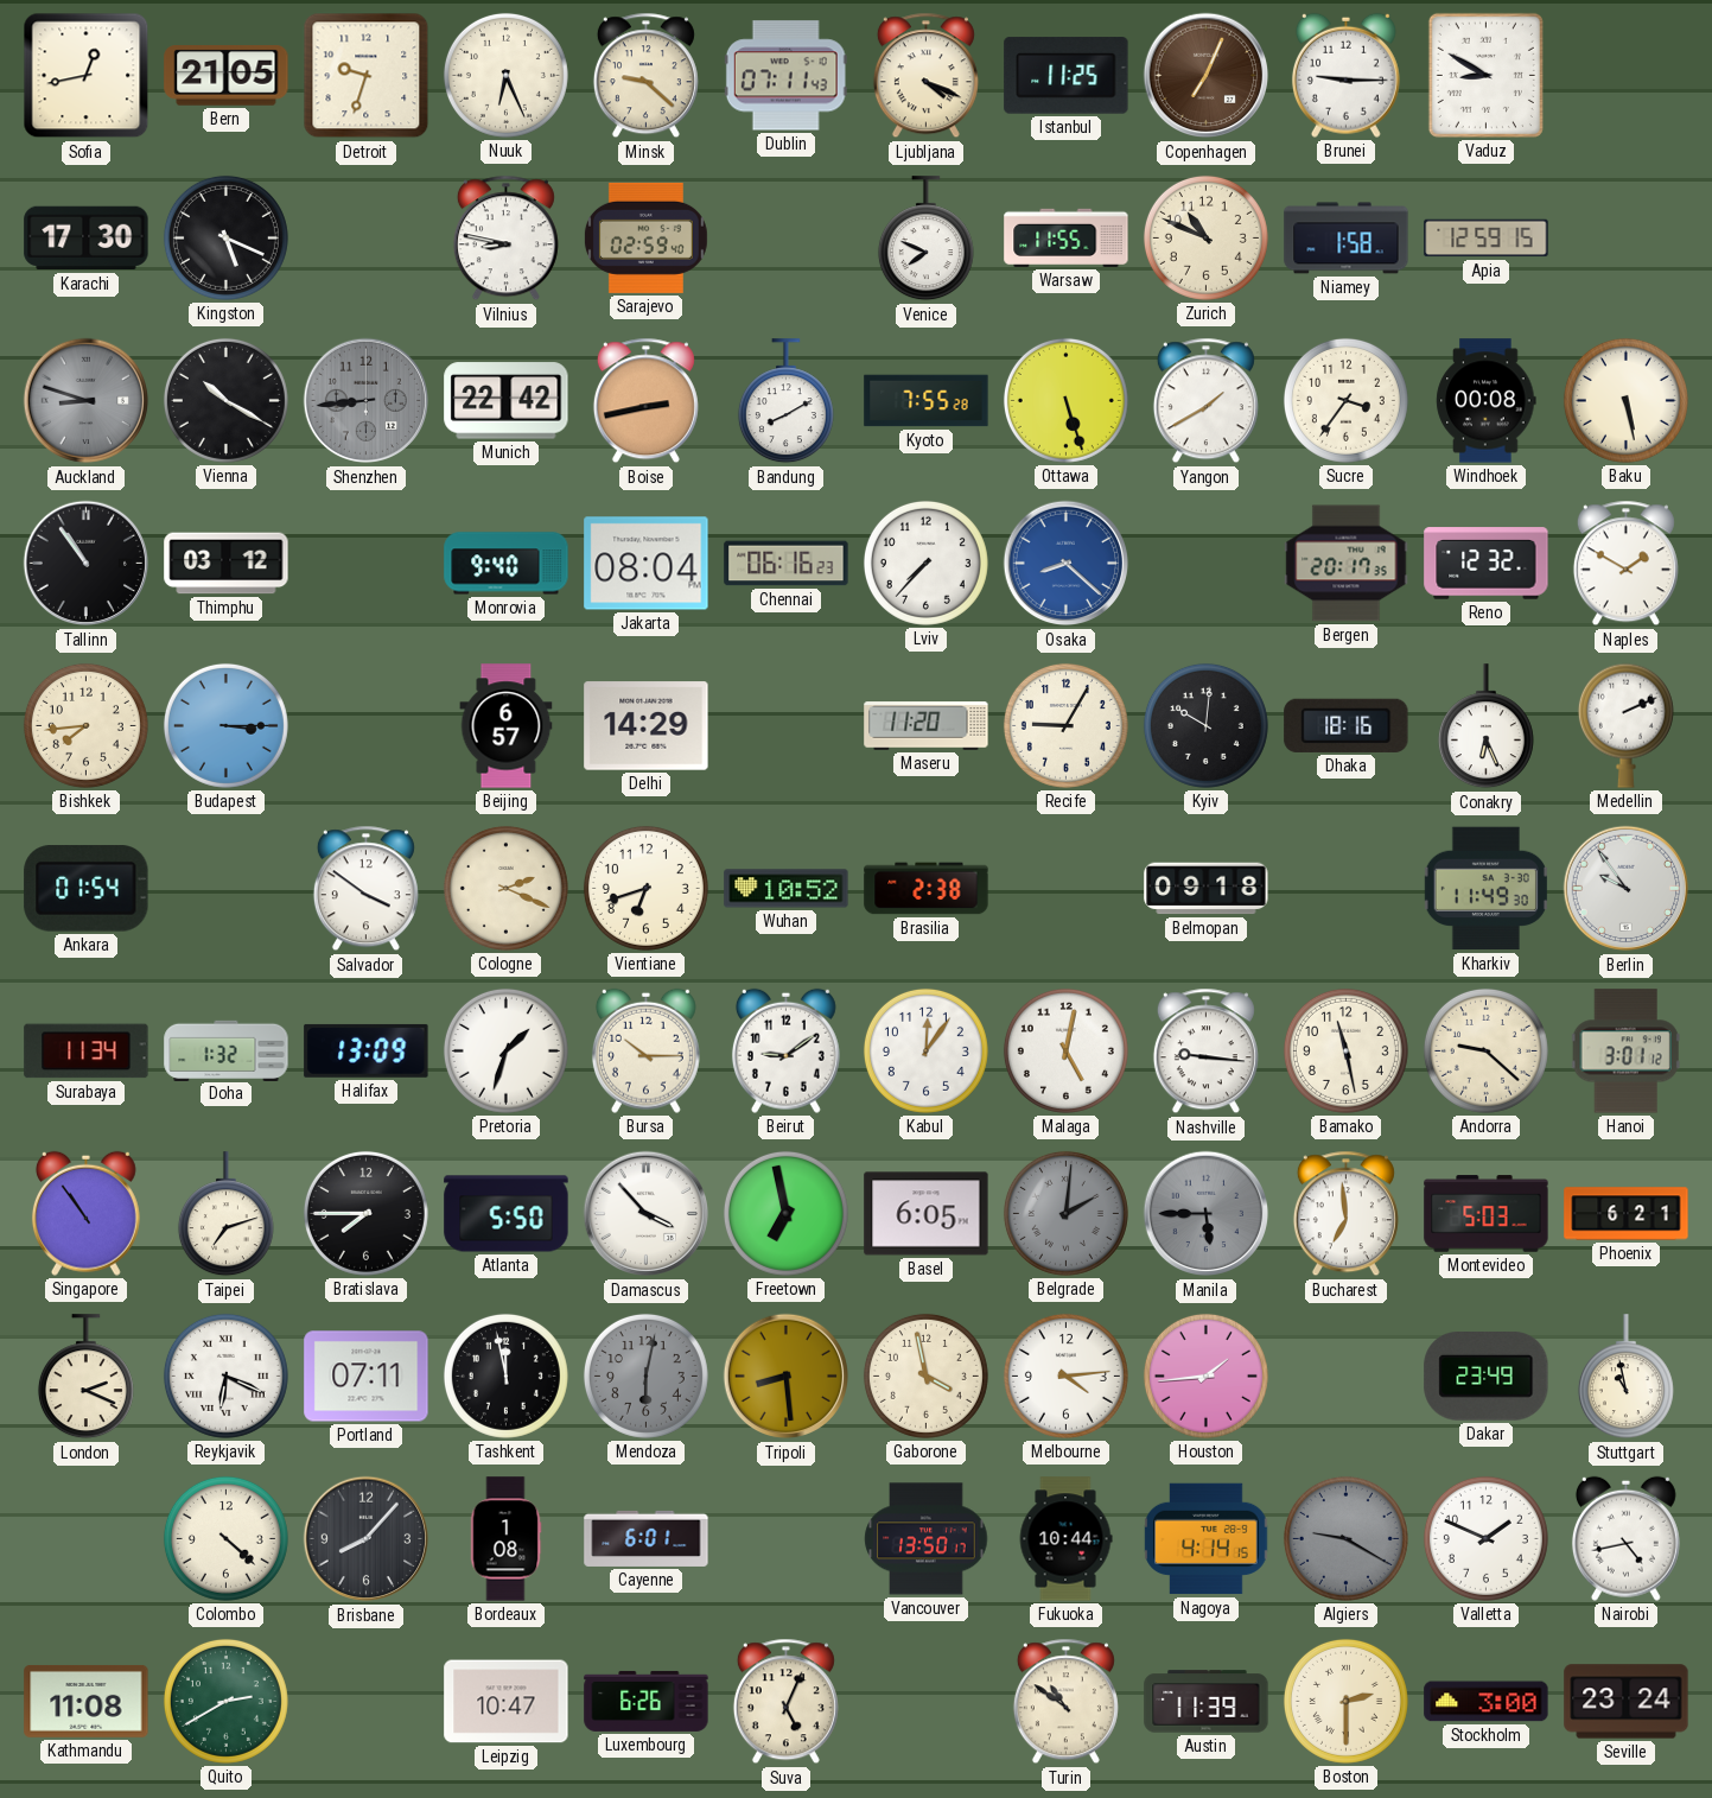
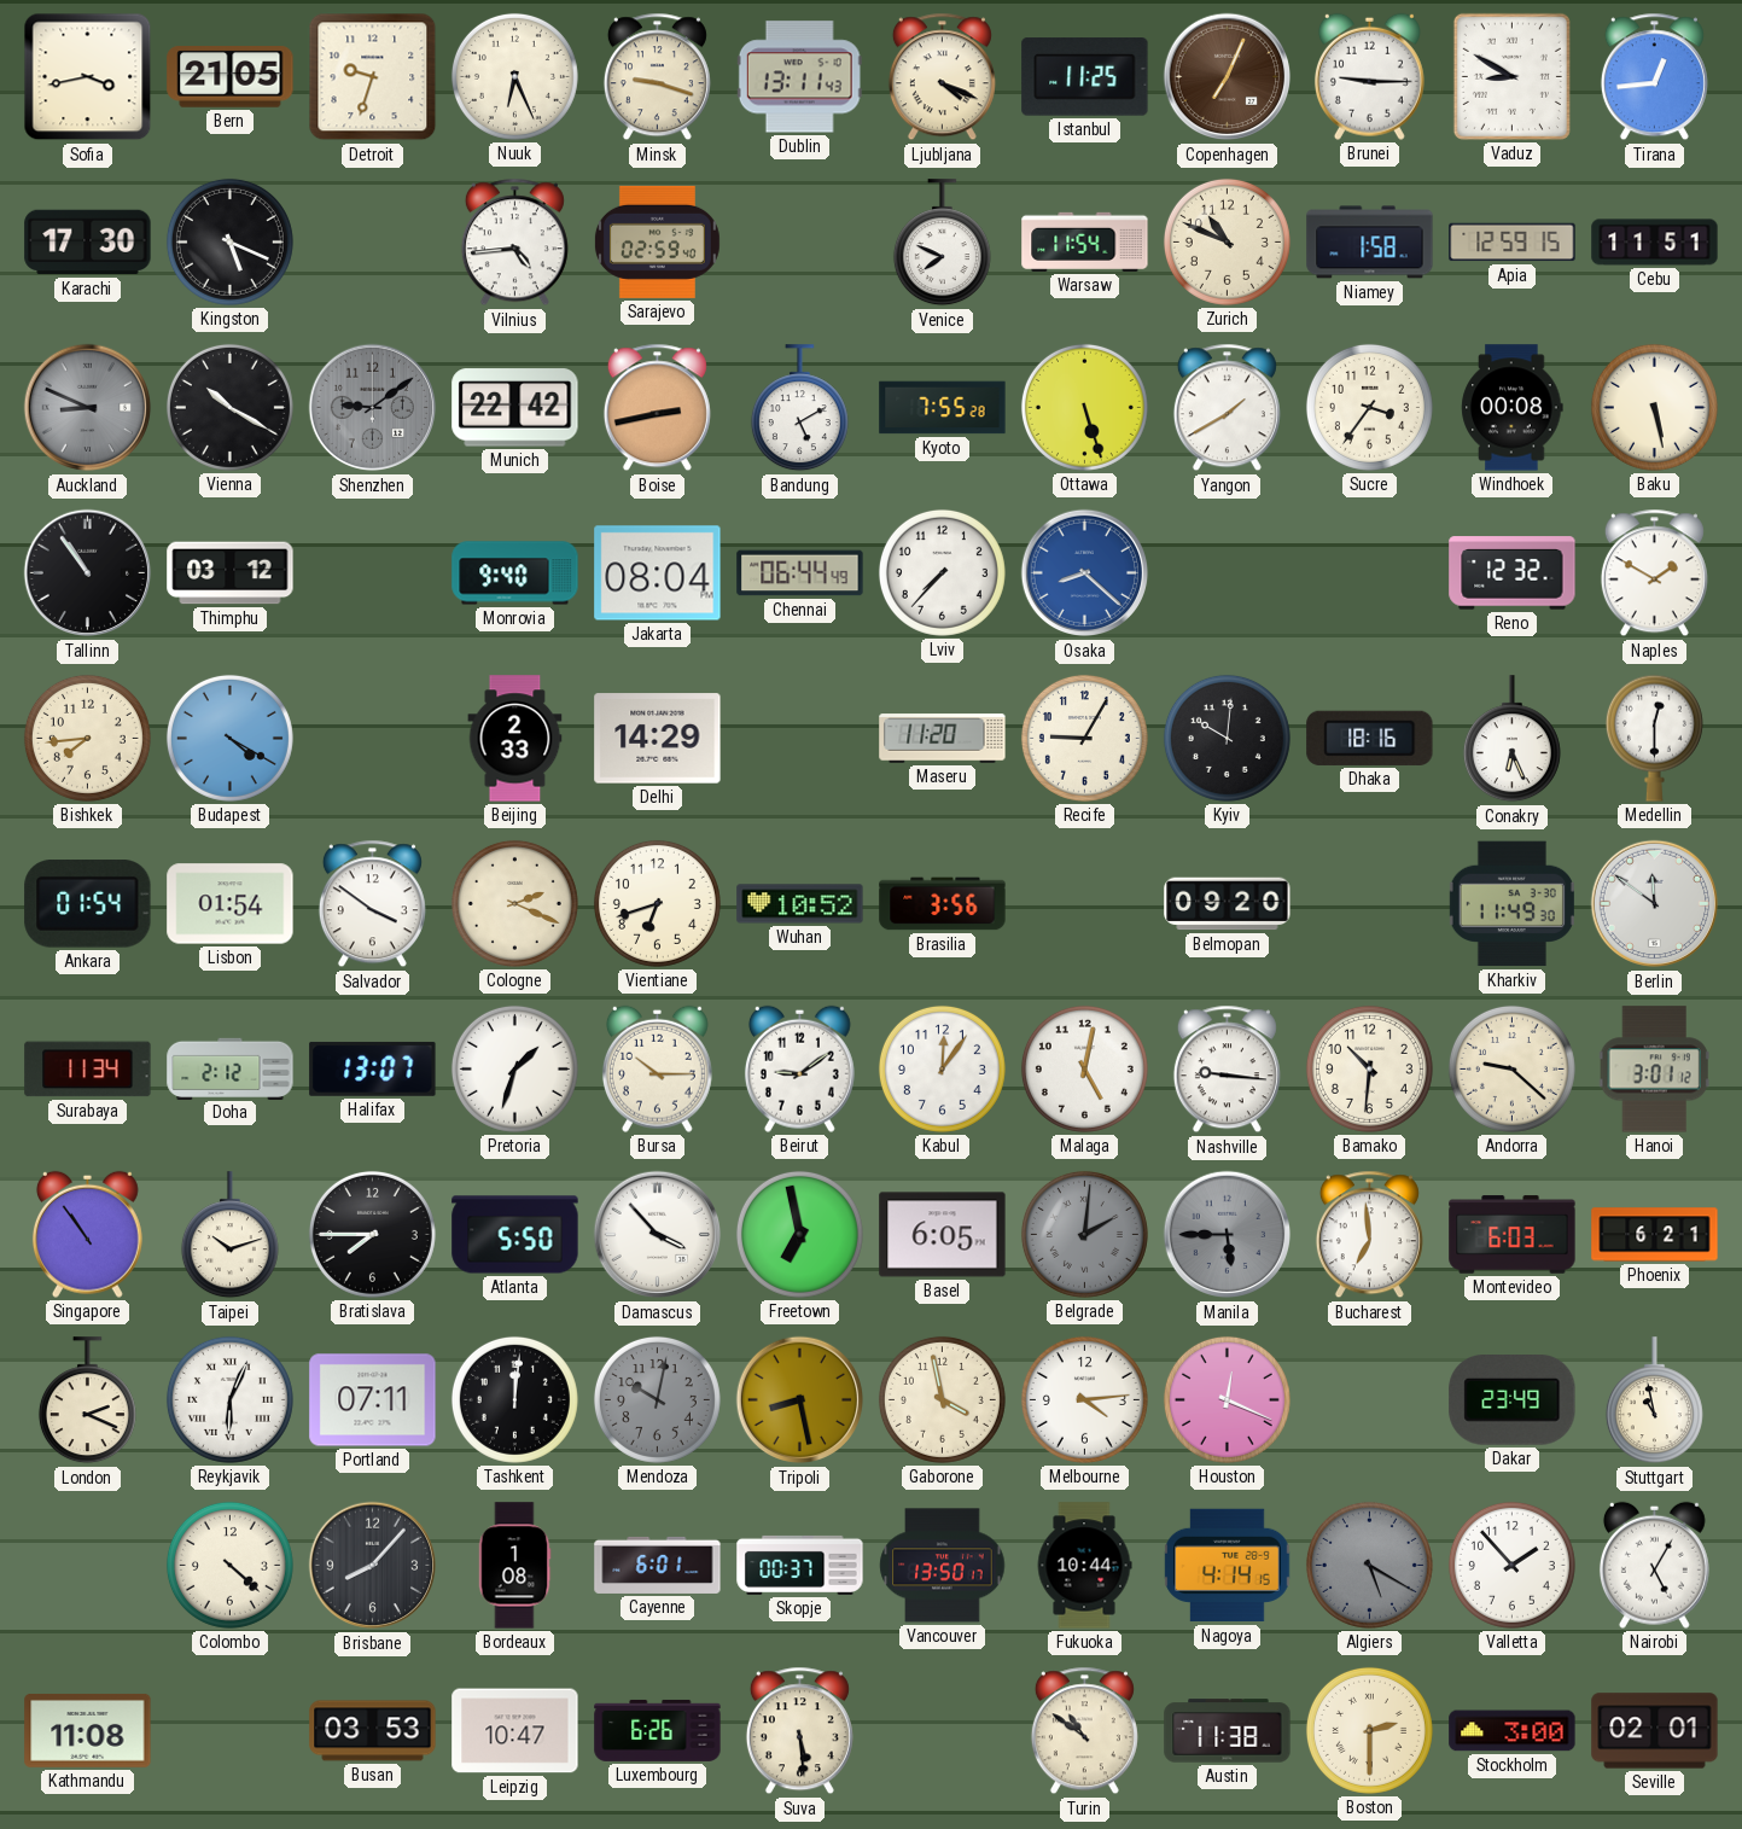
Sofia: 12:43 -> 3:43 (88, 77)
Minsk: 9:22 -> 9:18 (657, 77)
Dublin: 07:11 -> 13:11 (799, 77)
Tirana: none -> 12:44 (1654, 77)
Vilnius: 8:47 -> 4:44 (514, 243)
Warsaw: 11:55 -> 11:54 (1085, 241)
Cebu: none -> 11:51 (1655, 243)
Auckland: 8:48 -> 8:49 (88, 408)
Shenzhen: 8:44 -> 9:09 (373, 408)
Bandung: 8:10 -> 5:10 (799, 408)
Chennai: 06:16 -> 06:44 (800, 573)
Bergen: 20:17 -> none (1347, 564)
Budapest: 3:15 -> 4:20 (229, 738)
Beijing: 6:57 -> 2:33 (515, 739)
Medellin: 2:11 -> 12:30 (1654, 738)
Lisbon: none -> 01:54 (231, 904)
Brasilia: 2:38 -> 3:56 (943, 904)
Belmopan: 09:18 -> 09:20 (1228, 904)
Berlin: 9:54 -> 11:51 (1655, 904)
Doha: 1:32 -> 2:12 (231, 1068)
Halifax: 13:09 -> 13:07 (373, 1068)
Bamako: 11:28 -> 10:31 (1369, 1068)
Taipei: 7:12 -> 10:12 (229, 1235)
Montevideo: 5:03 -> 6:03 (1513, 1235)
Reykjavik: 6:19 -> 6:04 (229, 1399)
Tashkent: 11:58 -> 12:01 (514, 1399)
Mendoza: 6:02 -> 10:02 (657, 1399)
Tripoli: 8:29 -> 8:28 (800, 1400)
Houston: 1:44 -> 12:19 (1227, 1399)
Skopje: none -> 00:37 (800, 1565)
Algiers: 9:20 -> 5:20 (1369, 1565)
Valletta: 1:49 -> 1:53 (1511, 1565)
Nairobi: 4:43 -> 5:05 (1654, 1565)
Quito: 2:40 -> none (225, 1701)
Busan: none -> 03:53 (373, 1731)
Suva: 5:04 -> 5:29 (799, 1731)
Austin: 11:39 -> 11:38 (1228, 1731)
Seville: 23:24 -> 02:01 (1655, 1731)
